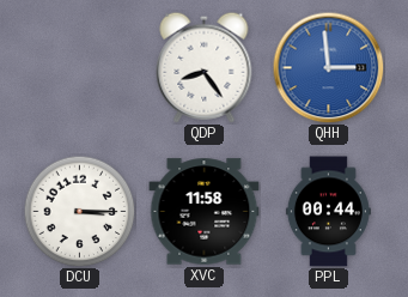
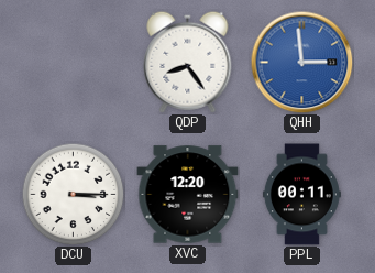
XVC: 11:58 -> 12:20 (188, 195)
PPL: 00:44 -> 00:11 (301, 195)
